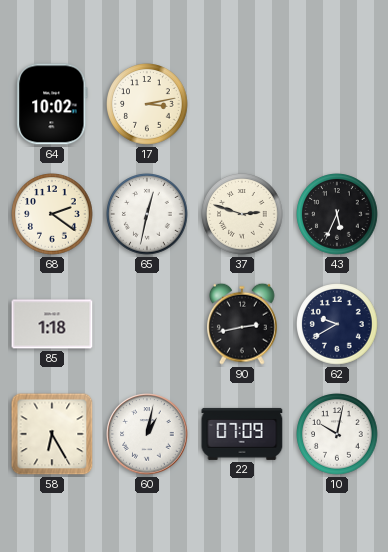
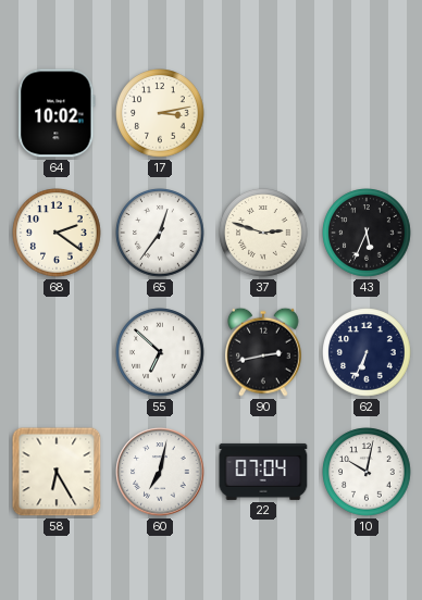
65: 12:32 -> 12:36 (160, 233)
85: 1:18 -> none (52, 324)
55: none -> 6:52 (160, 352)
62: 9:40 -> 6:34 (367, 352)
60: 1:02 -> 7:02 (160, 472)
22: 07:09 -> 07:04 (263, 472)
